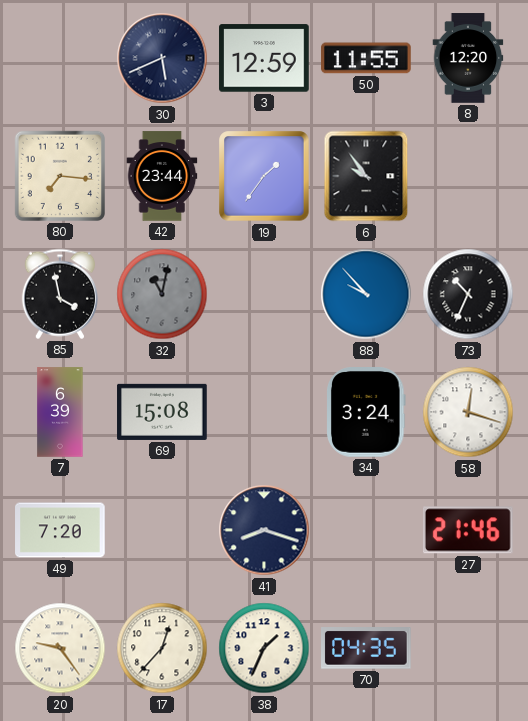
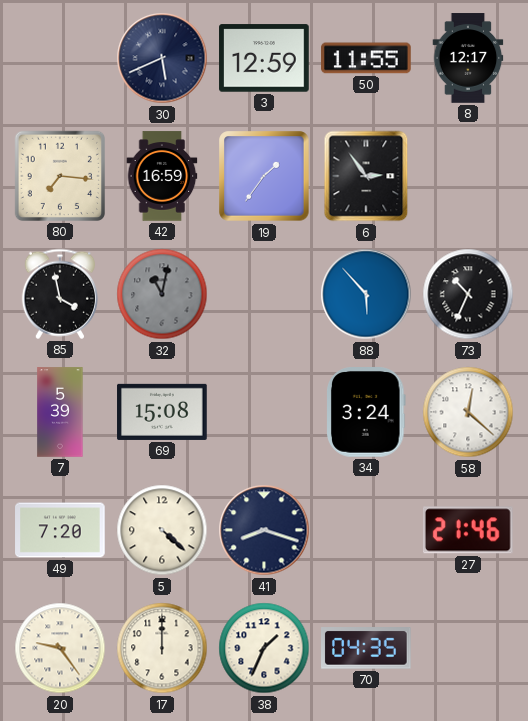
8: 12:20 -> 12:17 (468, 58)
42: 23:44 -> 16:59 (162, 176)
6: 9:54 -> 2:54 (366, 176)
88: 9:53 -> 5:53 (366, 294)
7: 6:39 -> 5:39 (60, 412)
58: 12:18 -> 12:22 (468, 412)
5: none -> 4:22 (162, 530)
17: 12:37 -> 12:00 (162, 648)
